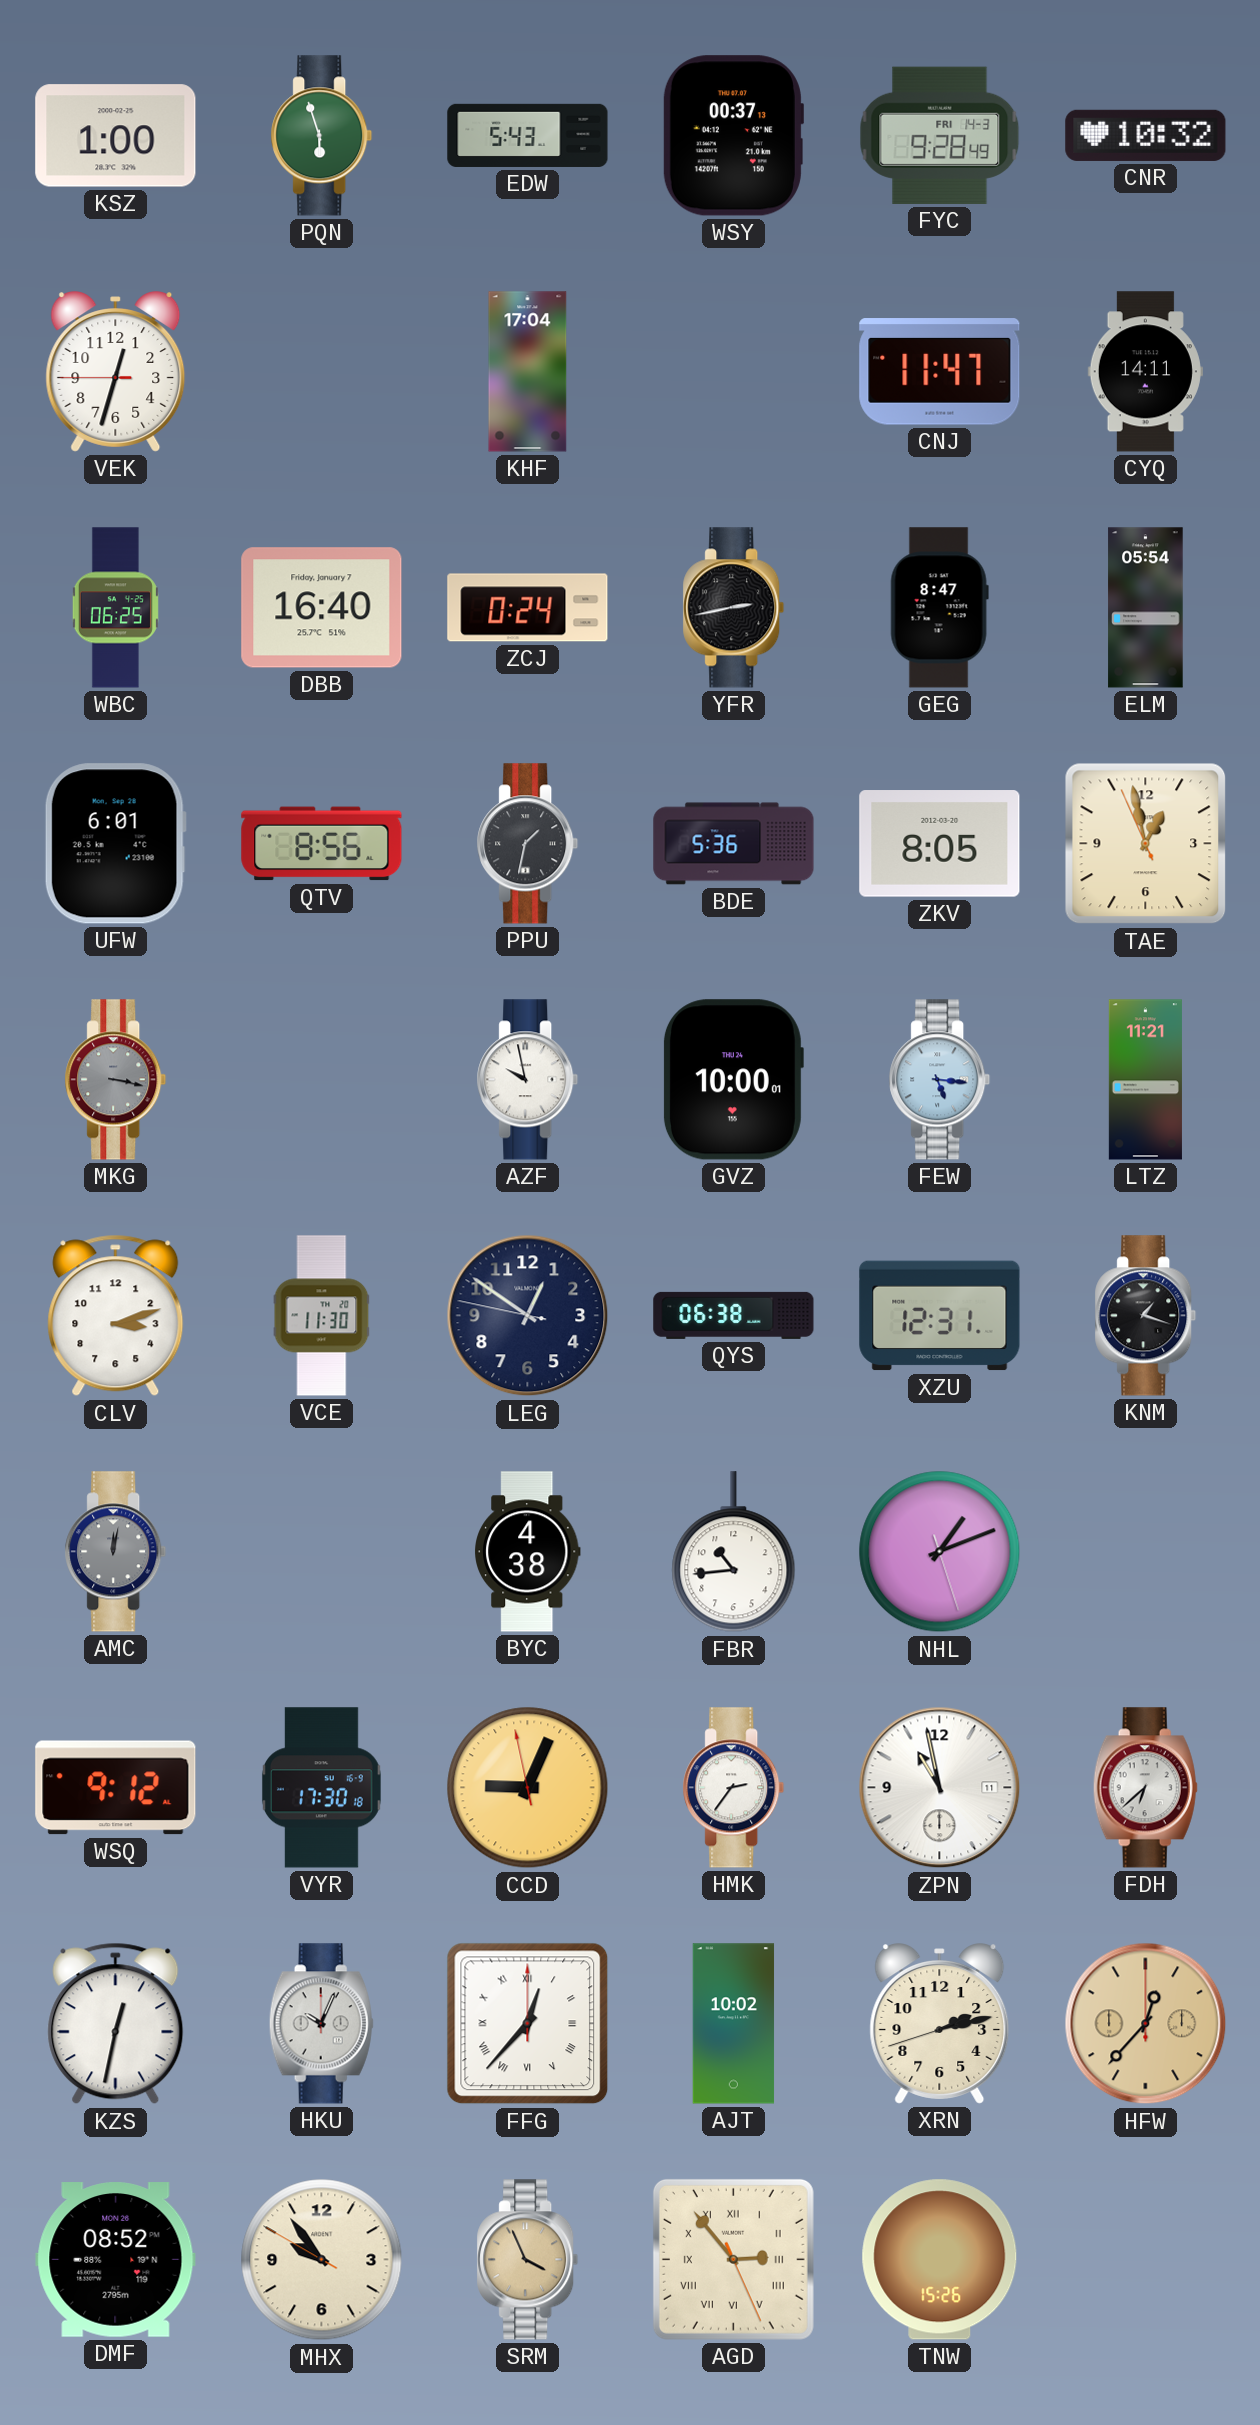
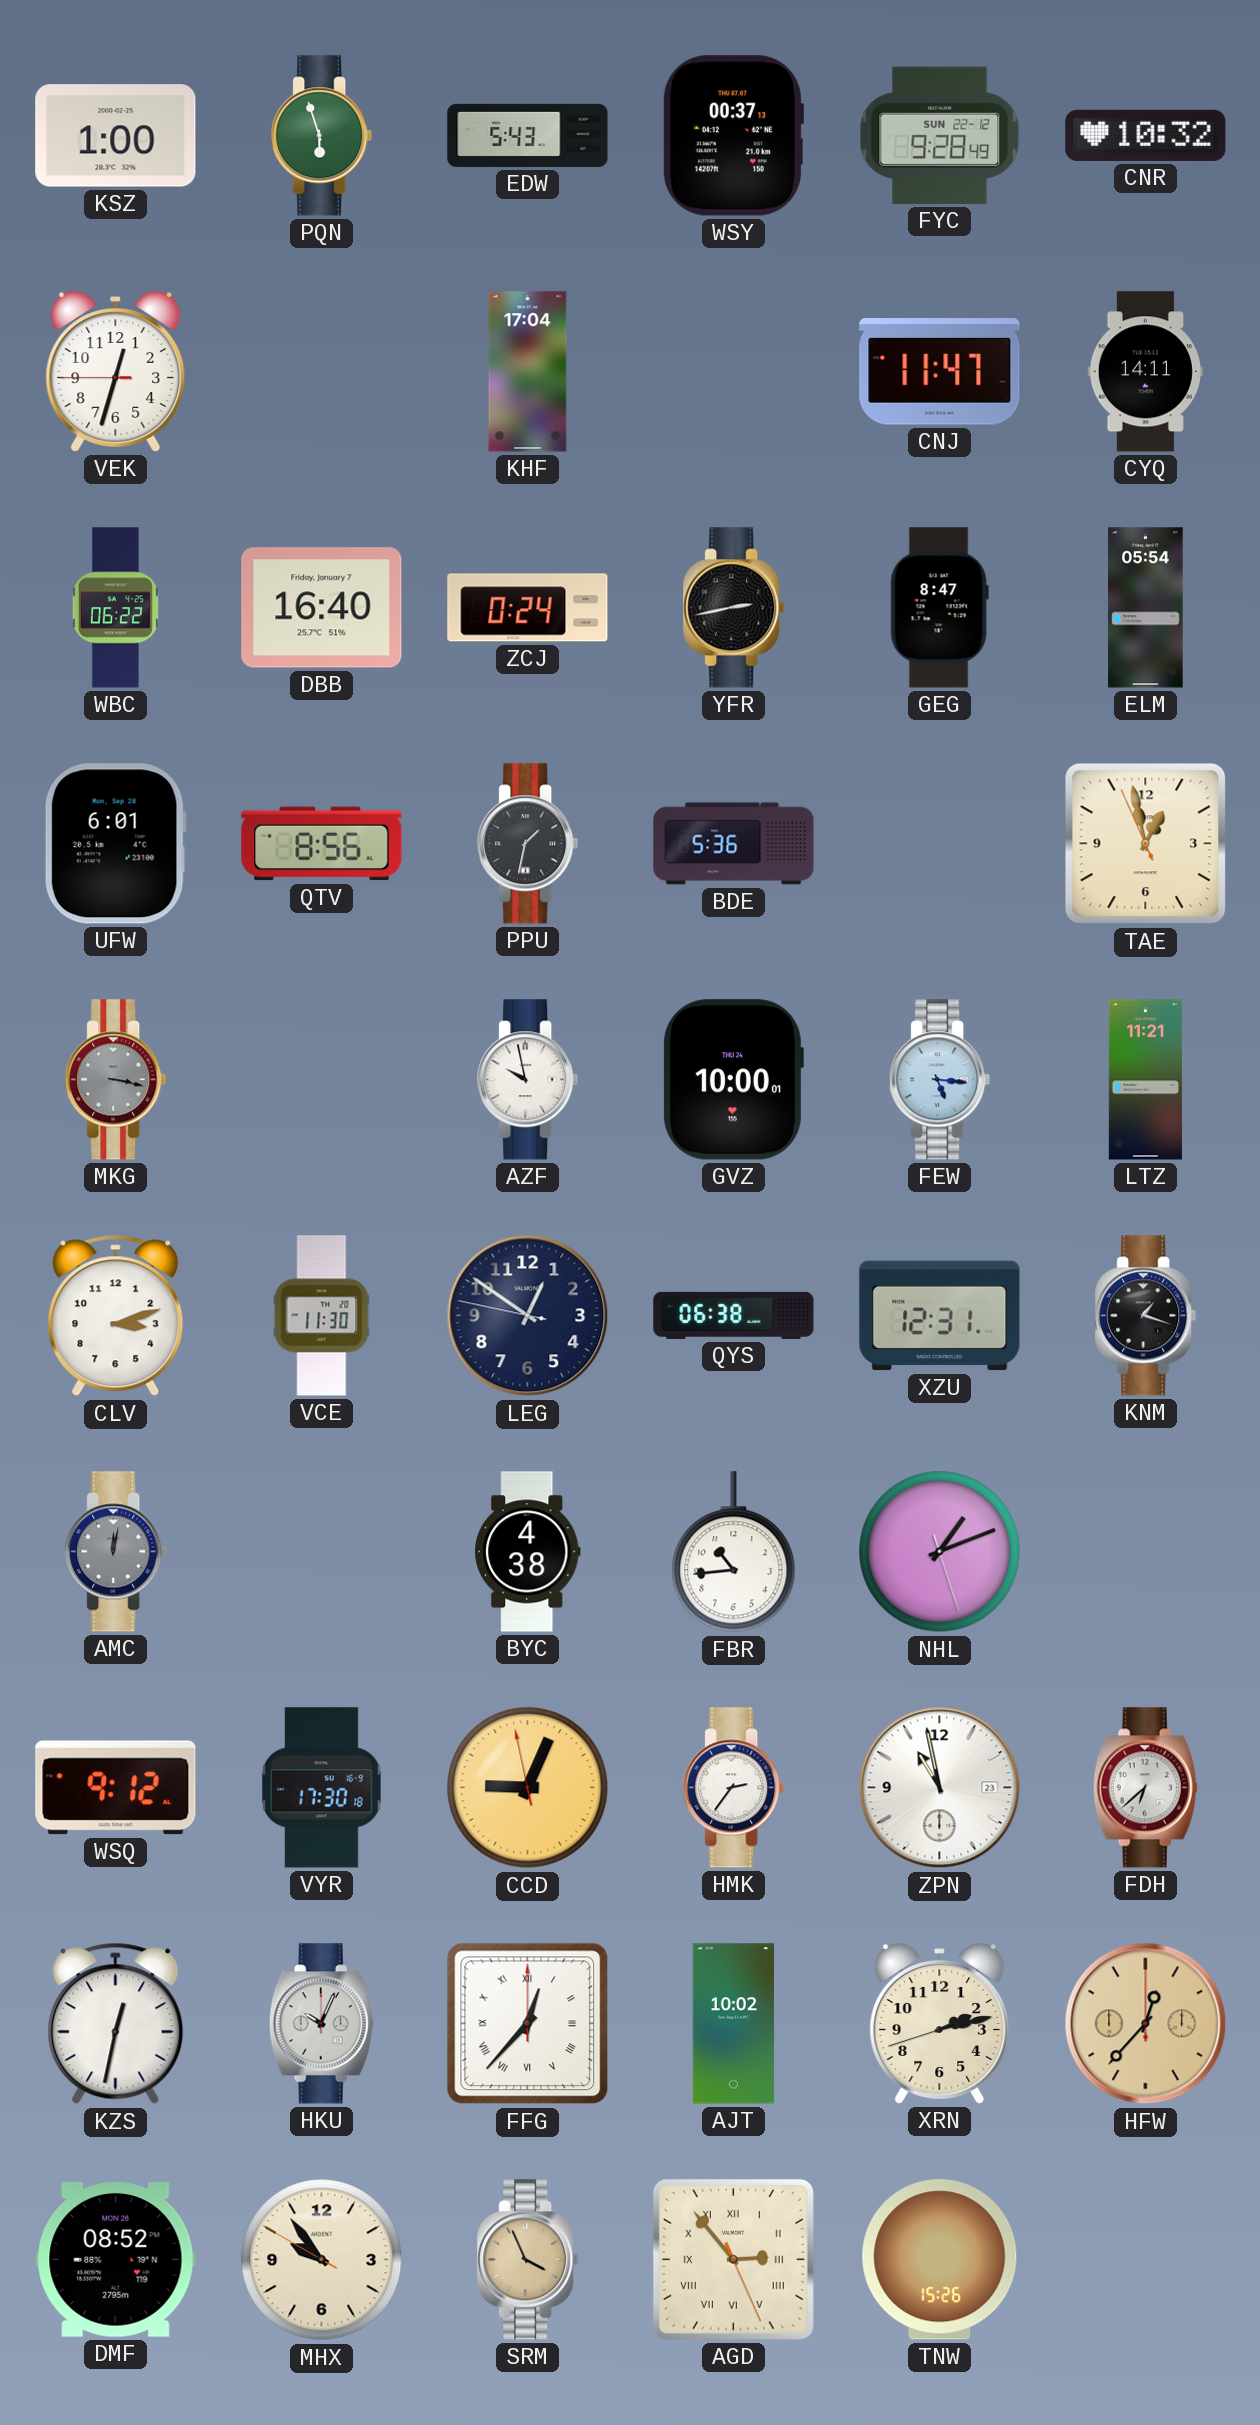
FYC date: FRI 14-3 -> SUN 22-12 (940, 135)
WBC: 06:25 -> 06:22 (115, 608)
ZKV: 8:05 -> none (940, 844)
ZPN date: 11 -> 23 (940, 1788)
